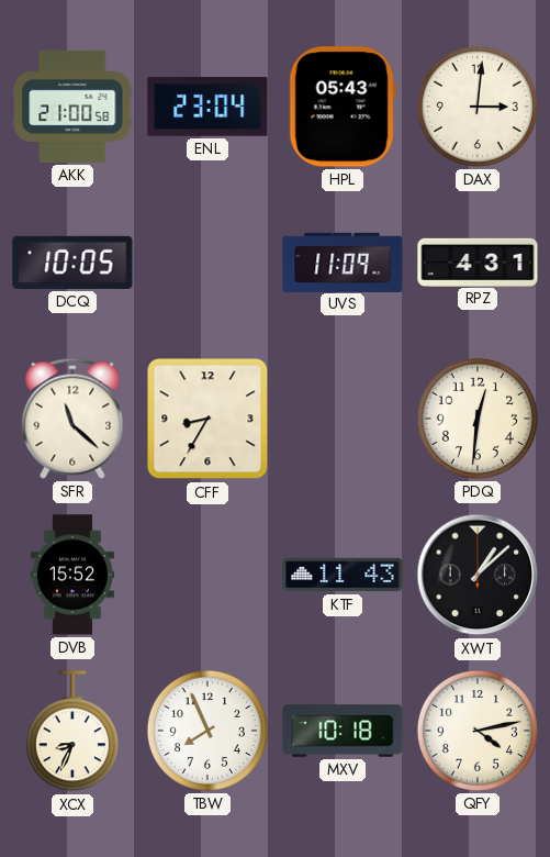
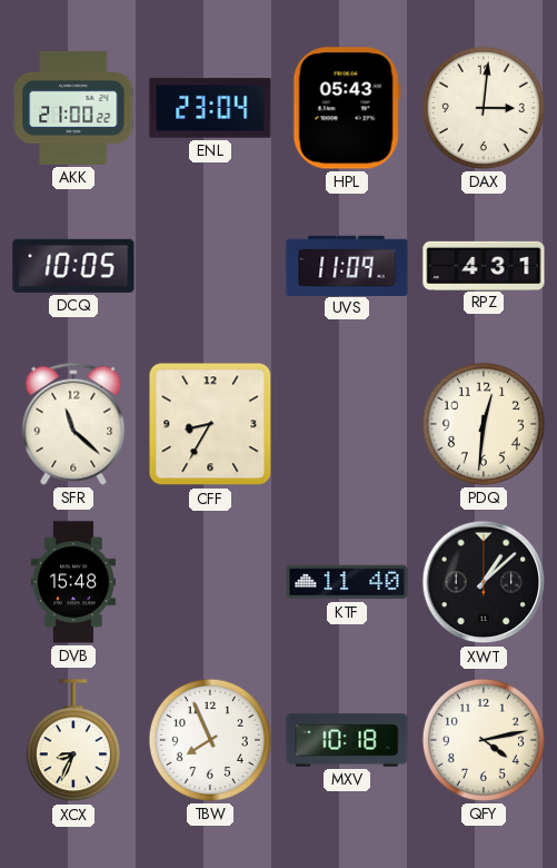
AKK: 21:00:58 -> 21:00:22 (73, 108)
DVB: 15:52 -> 15:48 (73, 582)
KTF: 11:43 -> 11:40 (347, 582)
